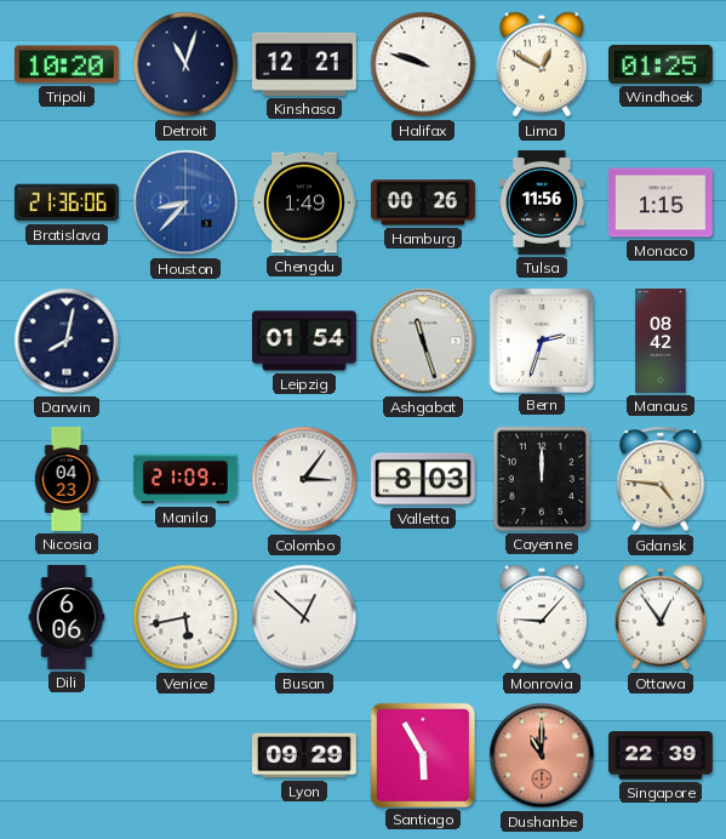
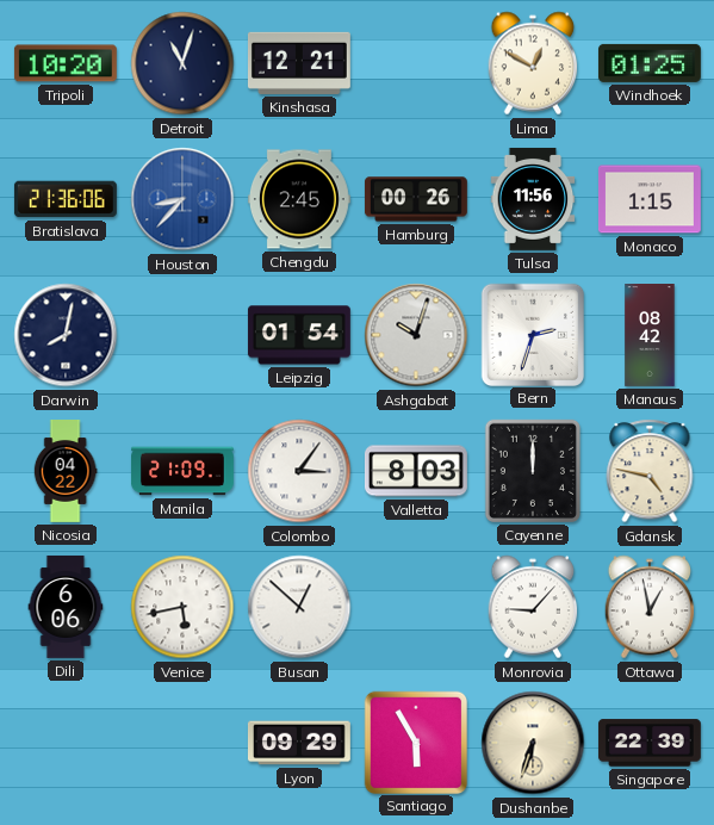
Halifax: 9:48 -> none (423, 64)
Chengdu: 1:49 -> 2:45 (299, 199)
Ashgabat: 11:27 -> 10:03 (416, 335)
Nicosia: 04:23 -> 04:22 (66, 472)
Gdansk: 4:46 -> 4:47 (650, 471)
Ottawa: 12:54 -> 12:58 (650, 607)
Dushanbe: 11:00 -> 6:33 (533, 743)
Dushanbe dial: salmon -> cream (533, 743)
